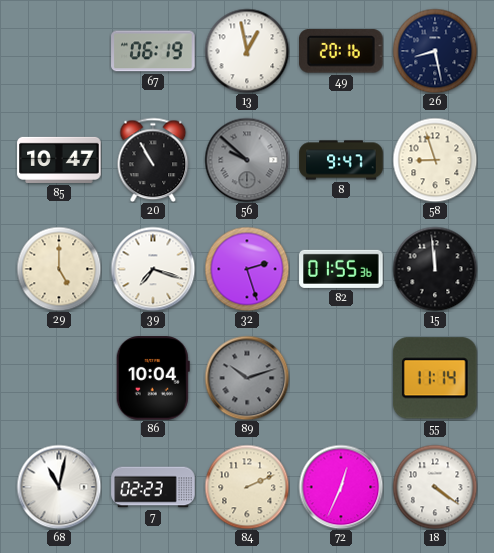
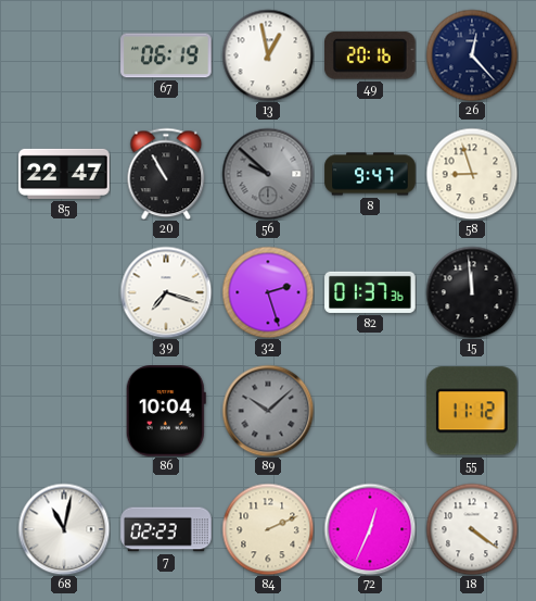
26: 8:28 -> 12:23 (472, 55)
85: 10:47 -> 22:47 (64, 174)
29: 5:00 -> none (59, 269)
82: 01:55 -> 01:37 (370, 292)
89: 10:12 -> 10:08 (268, 411)
55: 11:14 -> 11:12 (472, 411)
